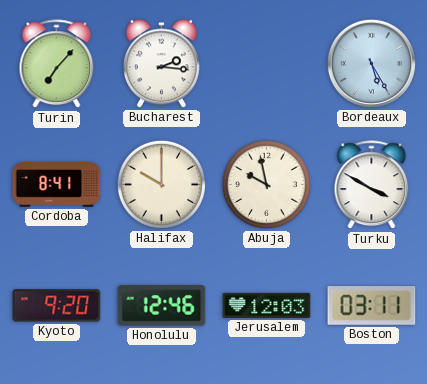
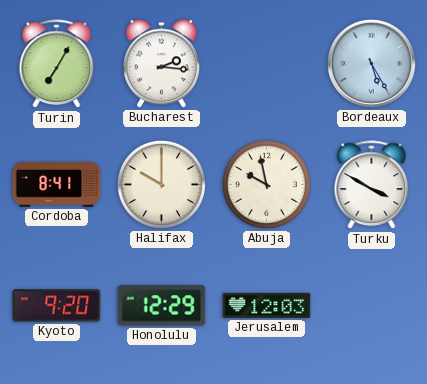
Turin: 7:07 -> 7:05 (57, 64)
Honolulu: 12:46 -> 12:29 (162, 306)
Boston: 03:11 -> none (372, 306)
